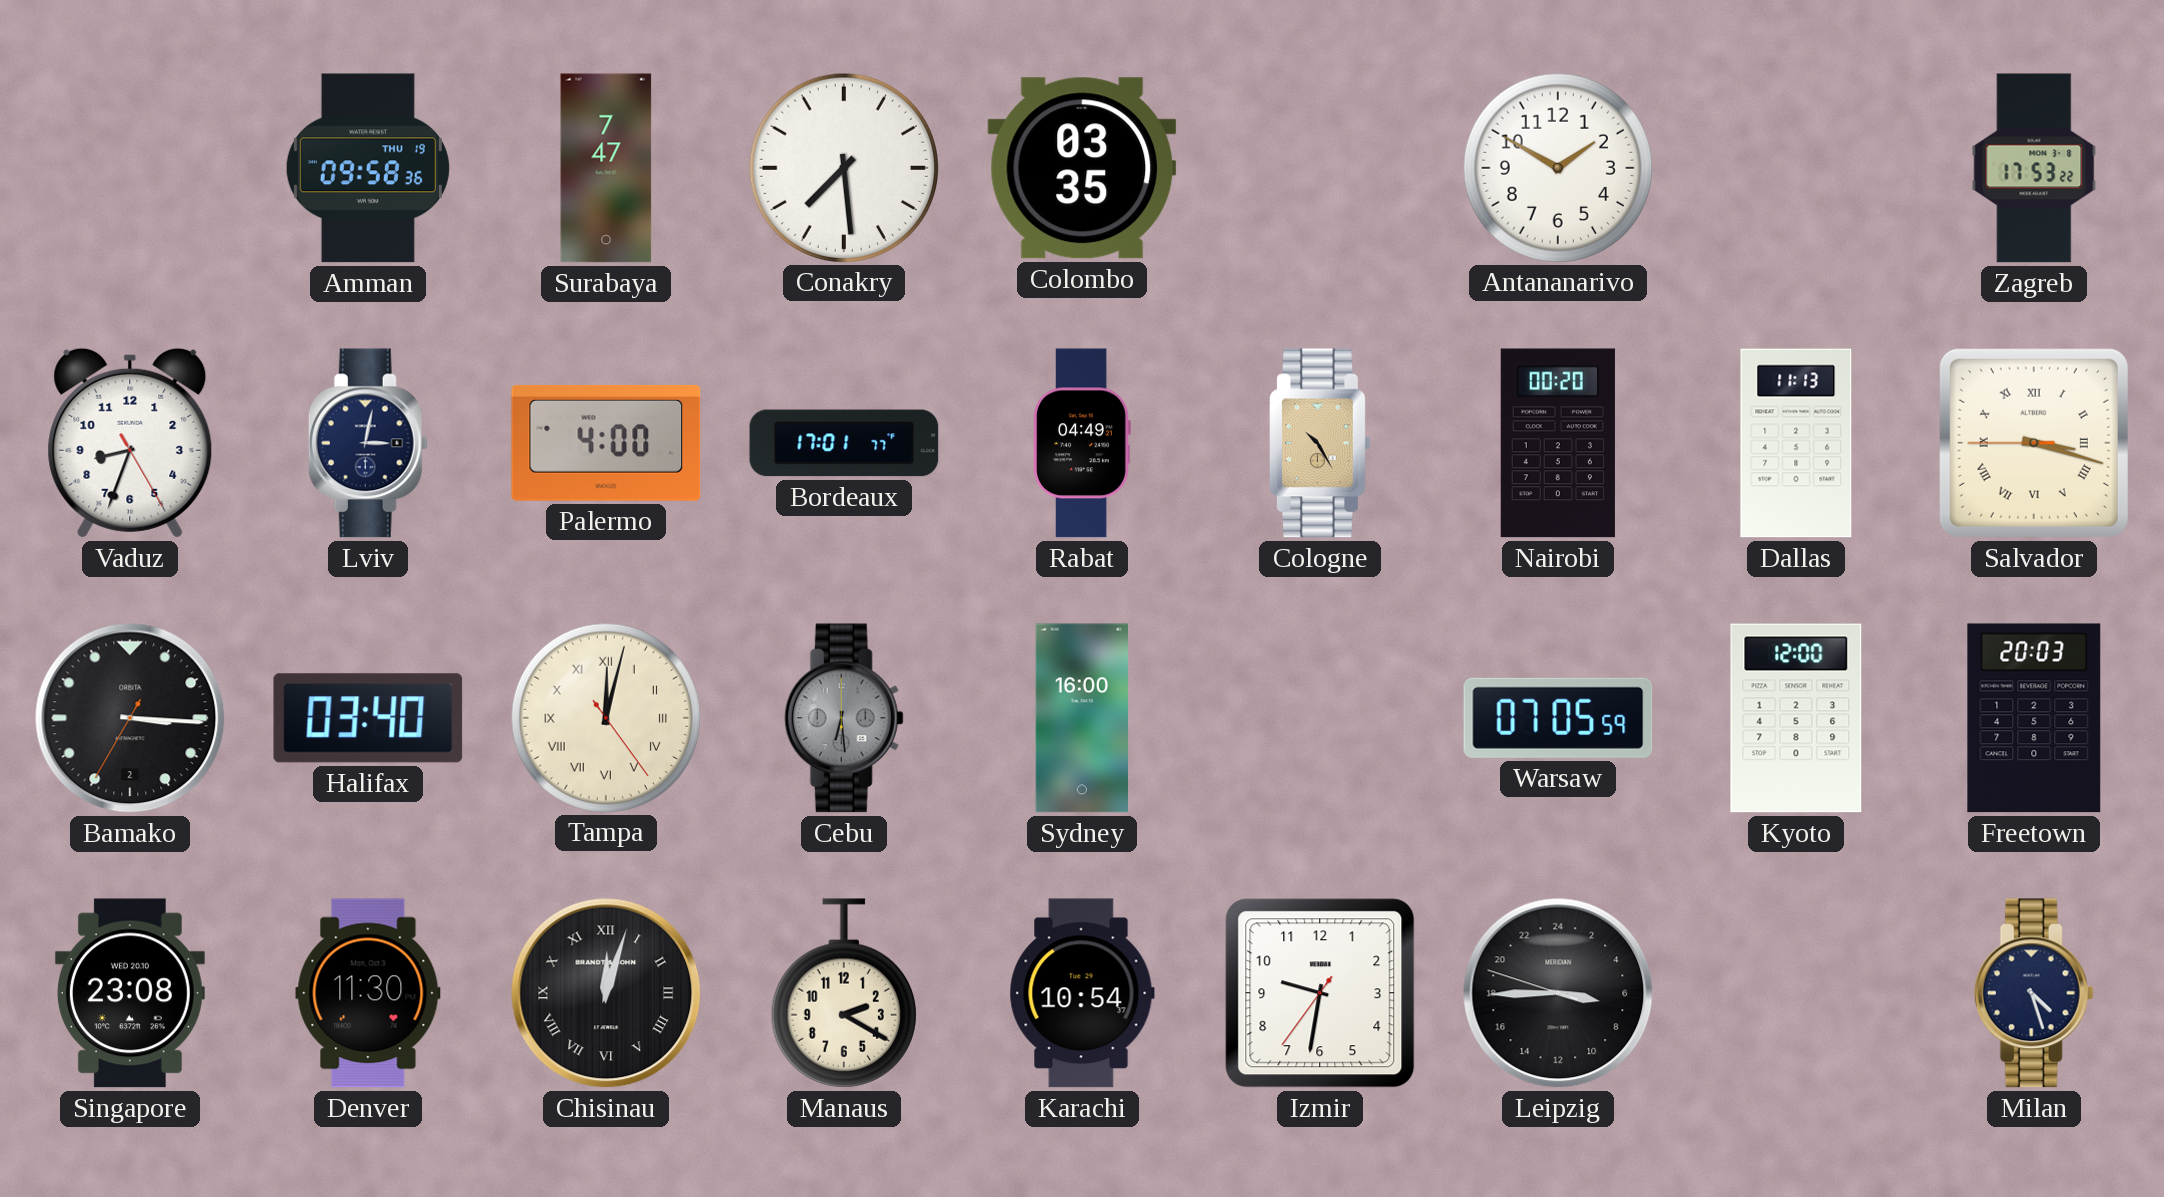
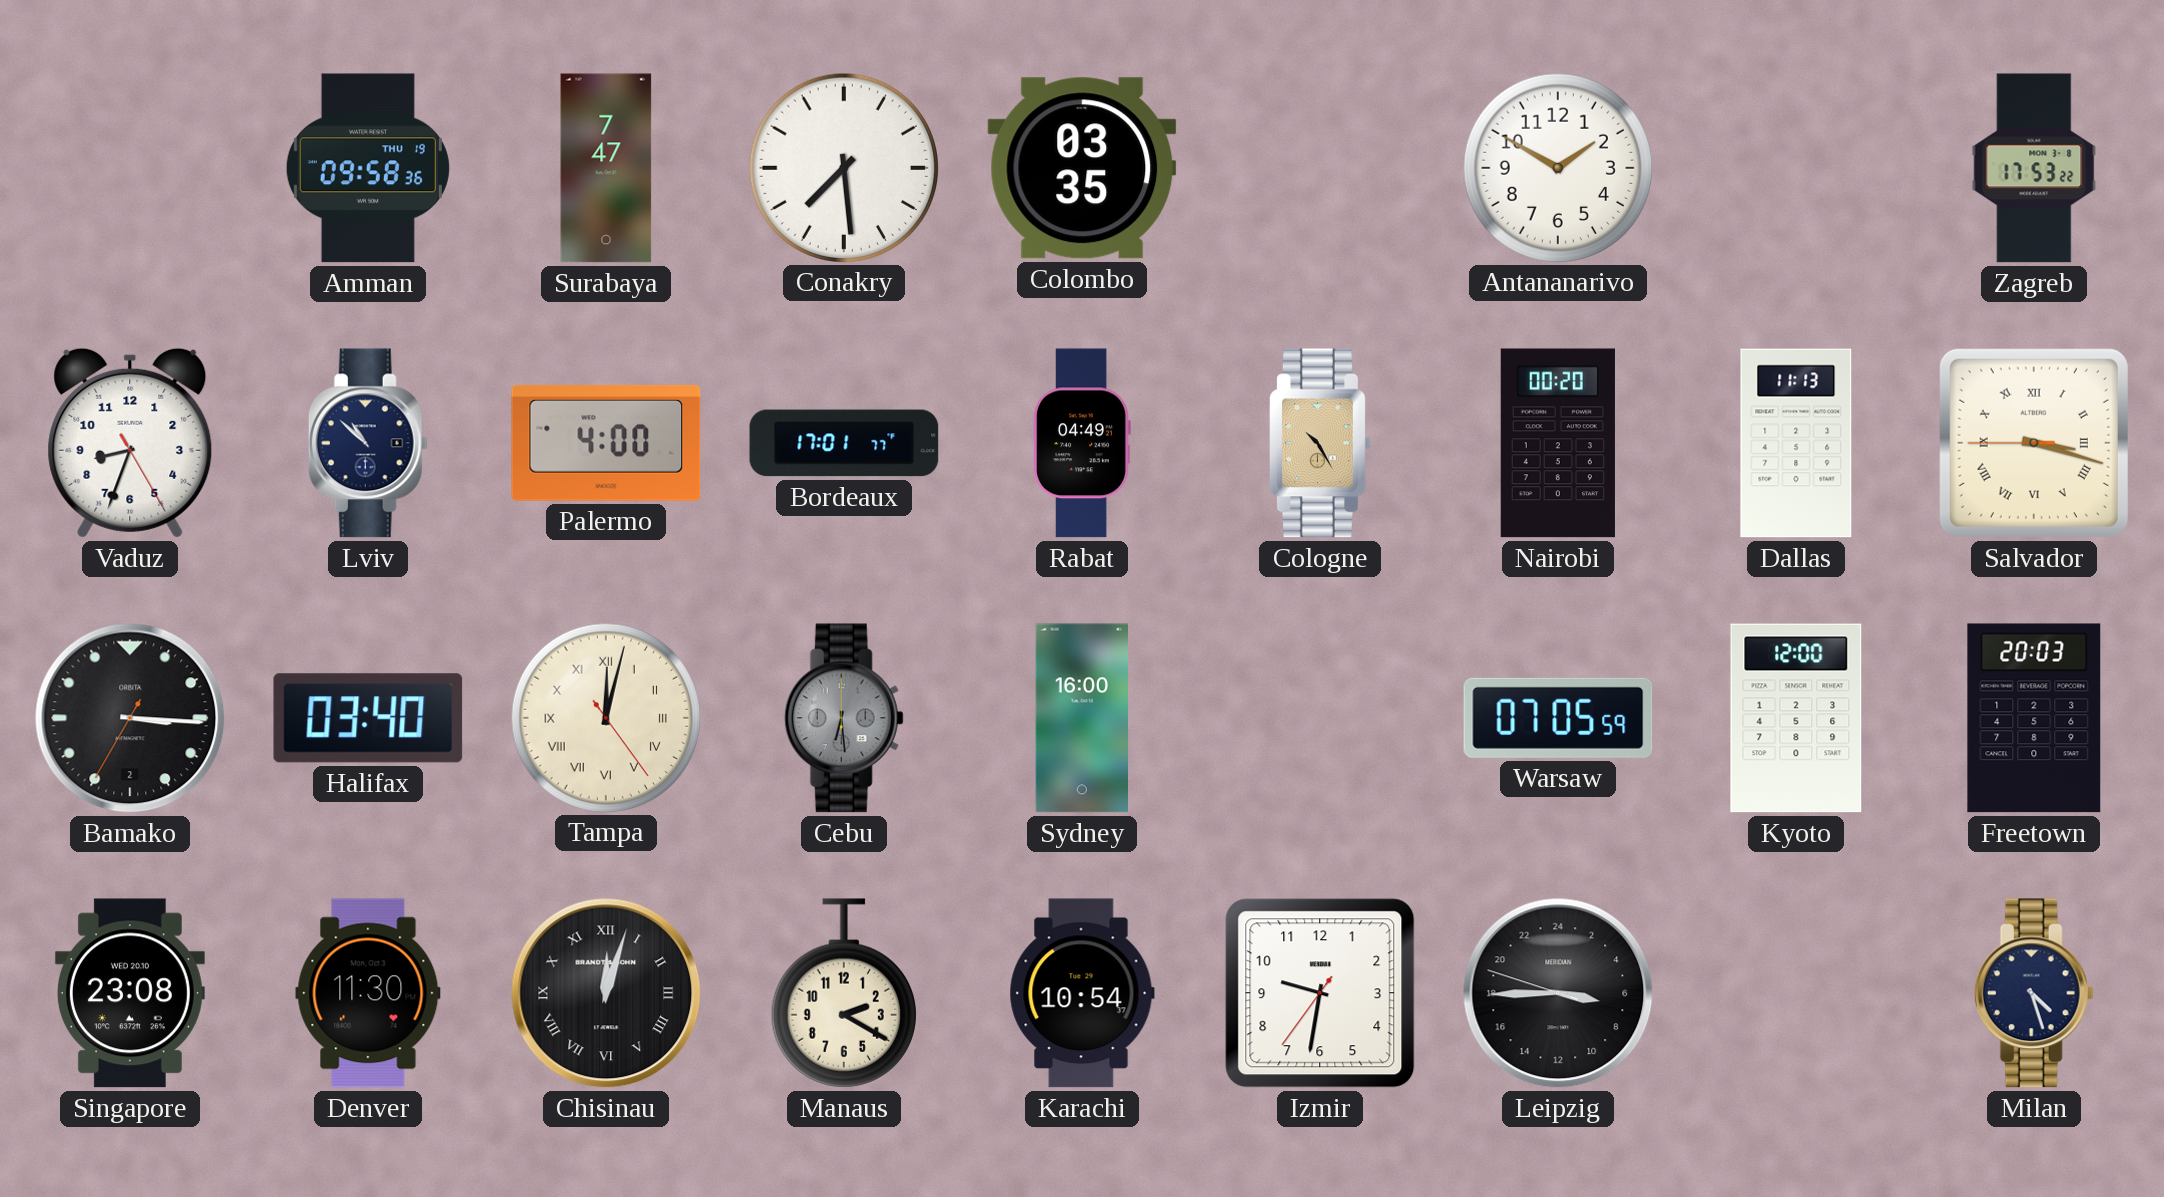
Lviv: 3:02 -> 10:52 (368, 443)
